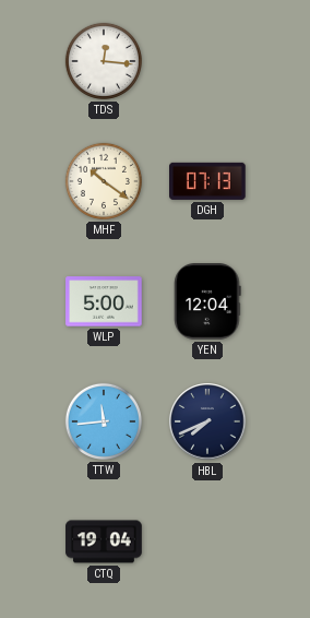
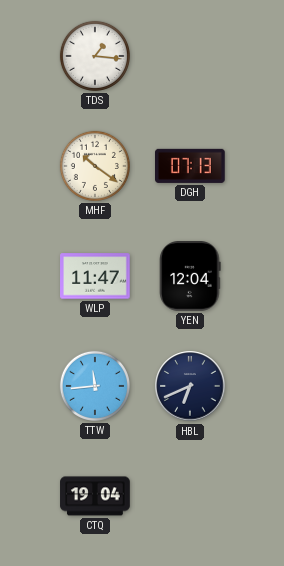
TDS: 12:16 -> 1:16 (95, 56)
WLP: 5:00 -> 11:47 (95, 276)
HBL: 7:41 -> 6:41 (190, 386)
